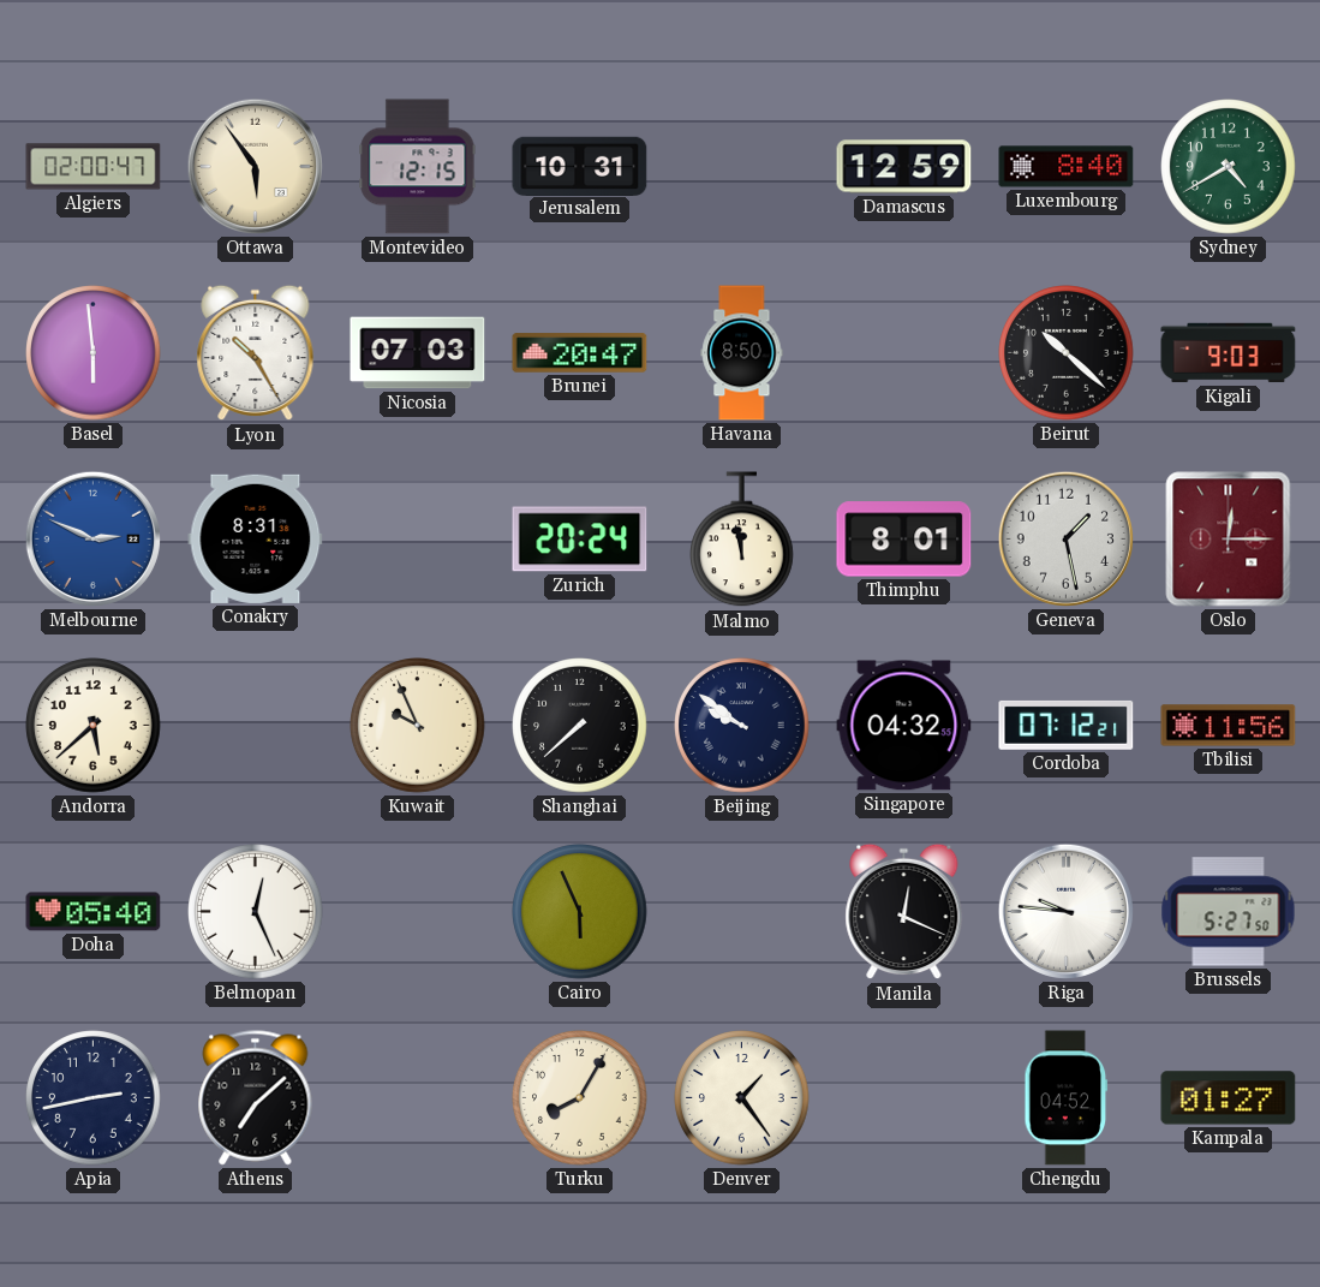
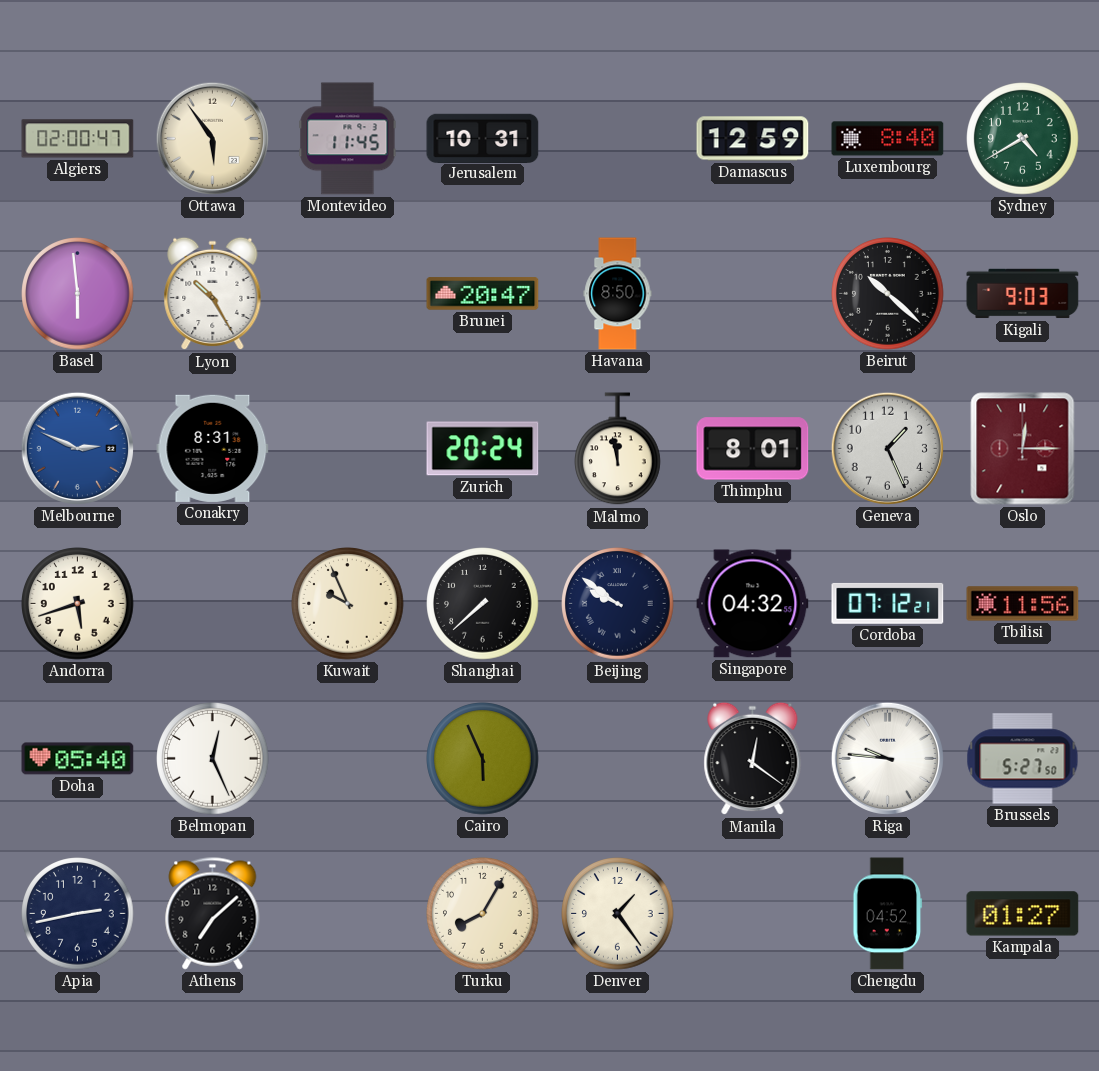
Montevideo: 12:15 -> 11:45 (348, 139)
Nicosia: 07:03 -> none (418, 353)
Geneva: 1:28 -> 1:26 (887, 448)
Andorra: 5:38 -> 5:42 (78, 604)
Manila: 12:19 -> 12:21 (753, 759)
